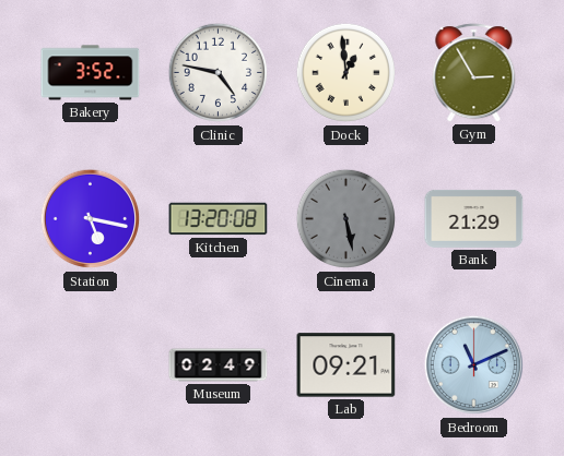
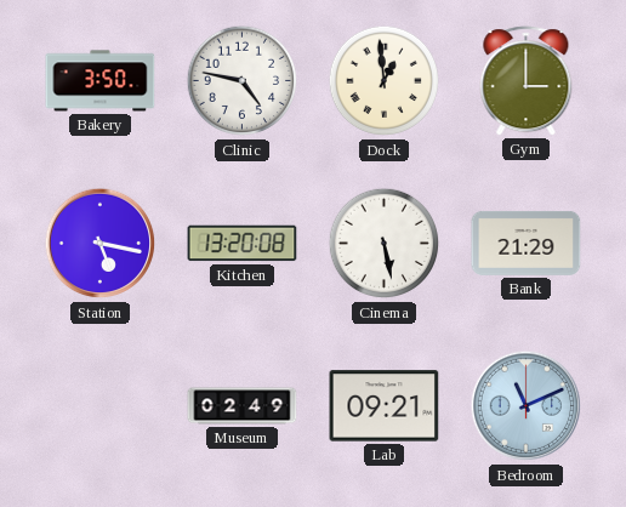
Bakery: 3:52 -> 3:50 (101, 81)
Gym: 2:55 -> 3:00 (527, 81)
Cinema dial: grey -> white (385, 244)
